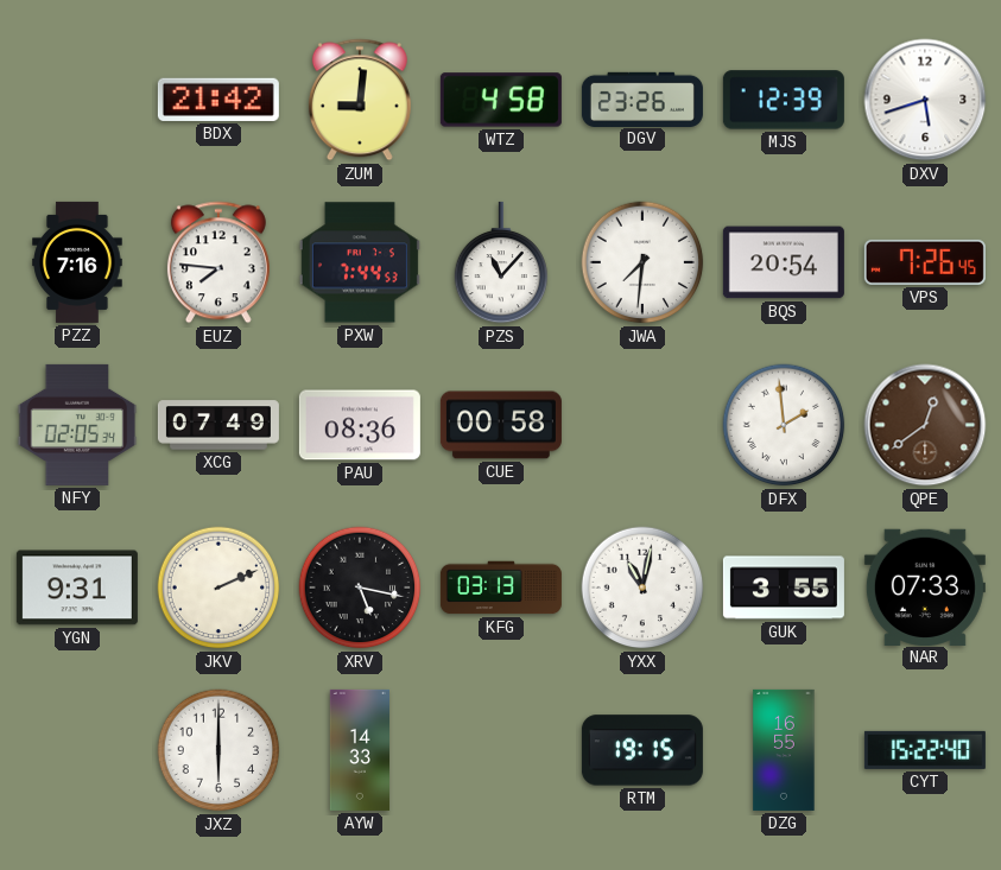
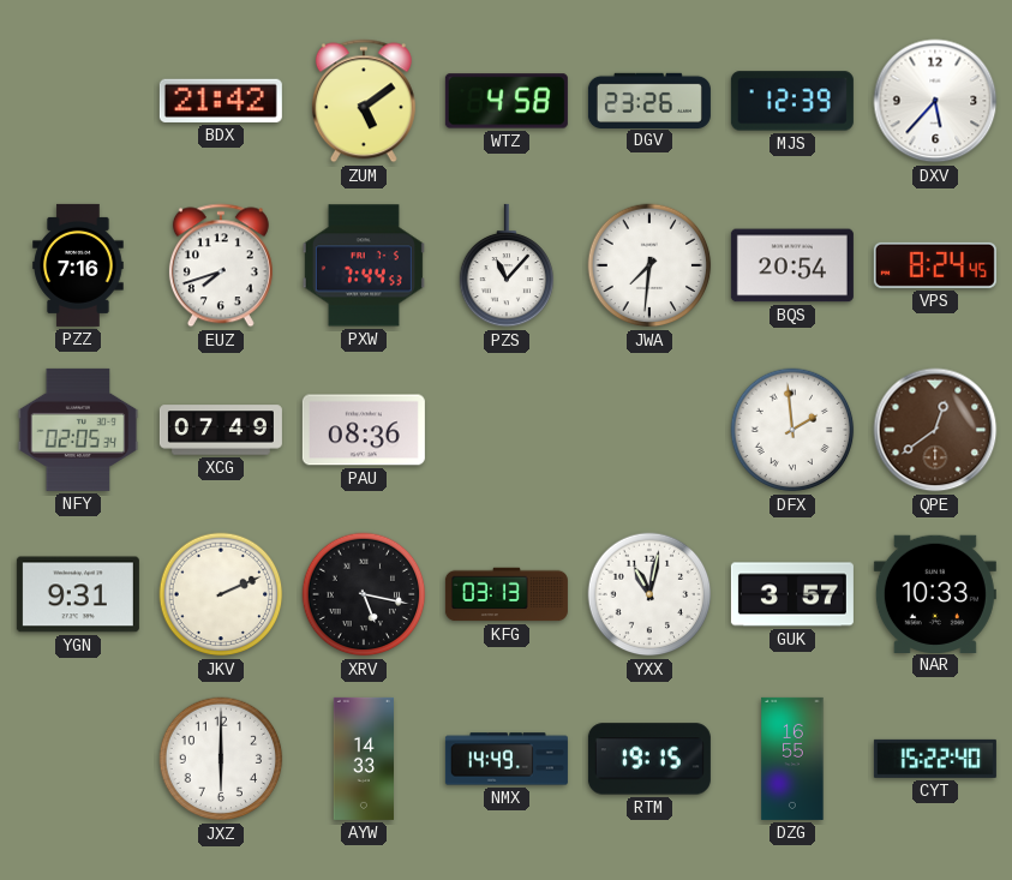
ZUM: 9:01 -> 5:09 (364, 101)
DXV: 5:42 -> 5:37 (935, 101)
EUZ: 7:46 -> 7:42 (221, 265)
VPS: 7:26 -> 8:24 (935, 265)
CUE: 00:58 -> none (501, 425)
GUK: 3:55 -> 3:57 (792, 594)
NAR: 07:33 -> 10:33 (935, 593)
NMX: none -> 14:49 (507, 759)
